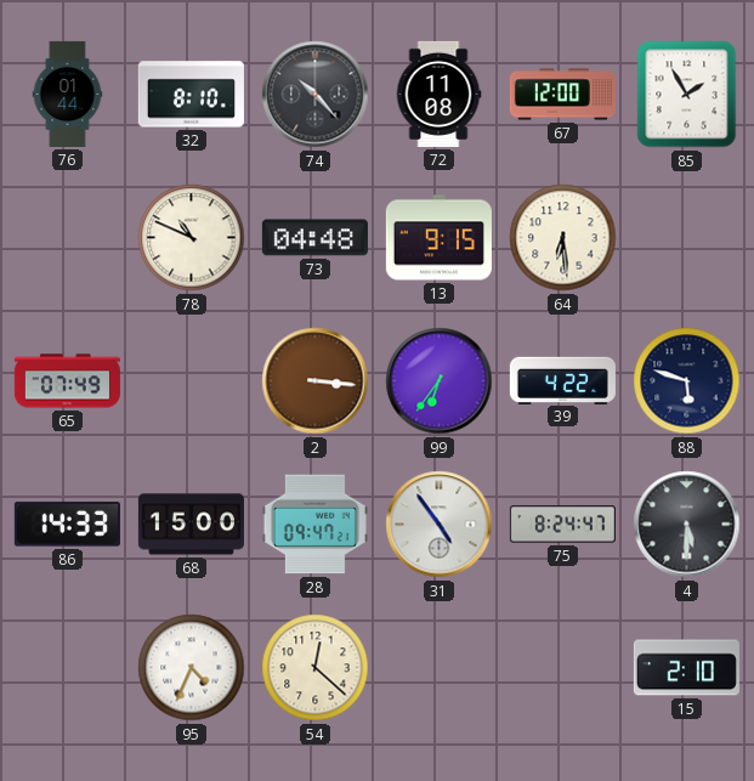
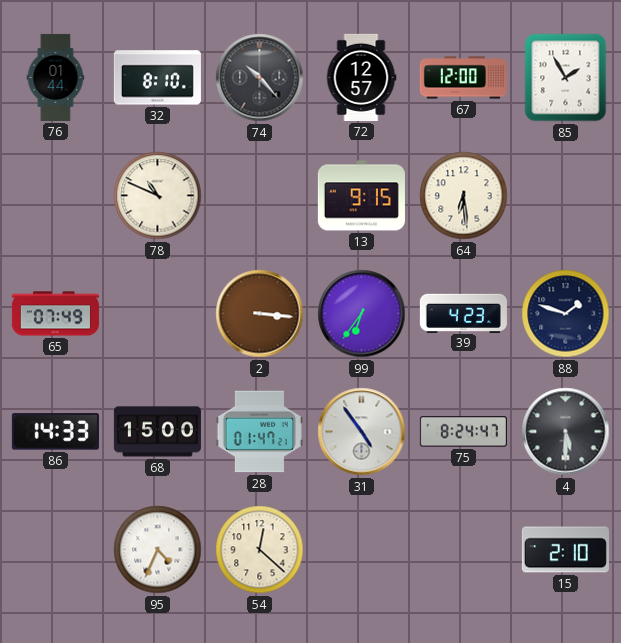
72: 11:08 -> 12:57 (361, 77)
73: 04:48 -> none (314, 238)
39: 4:22 -> 4:23 (463, 313)
88: 5:48 -> 1:48 (566, 314)
28: 09:47 -> 01:47 (259, 432)
